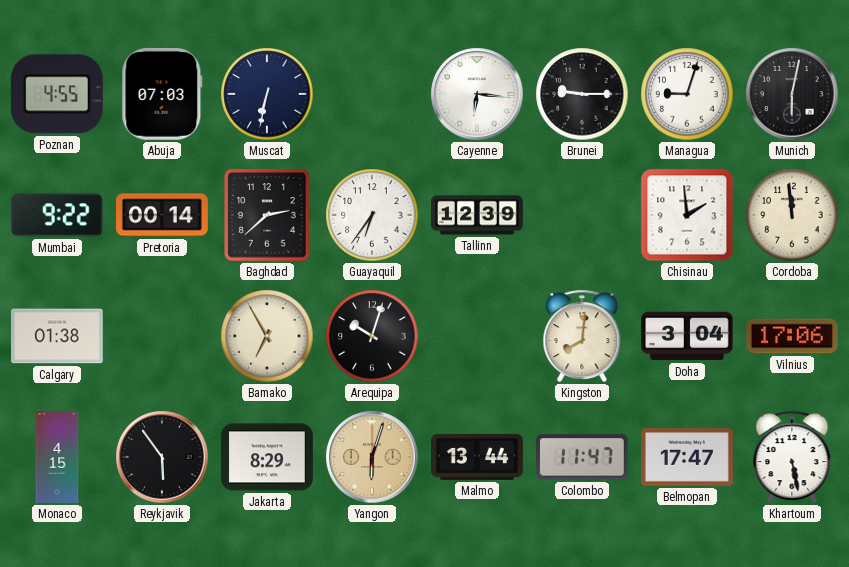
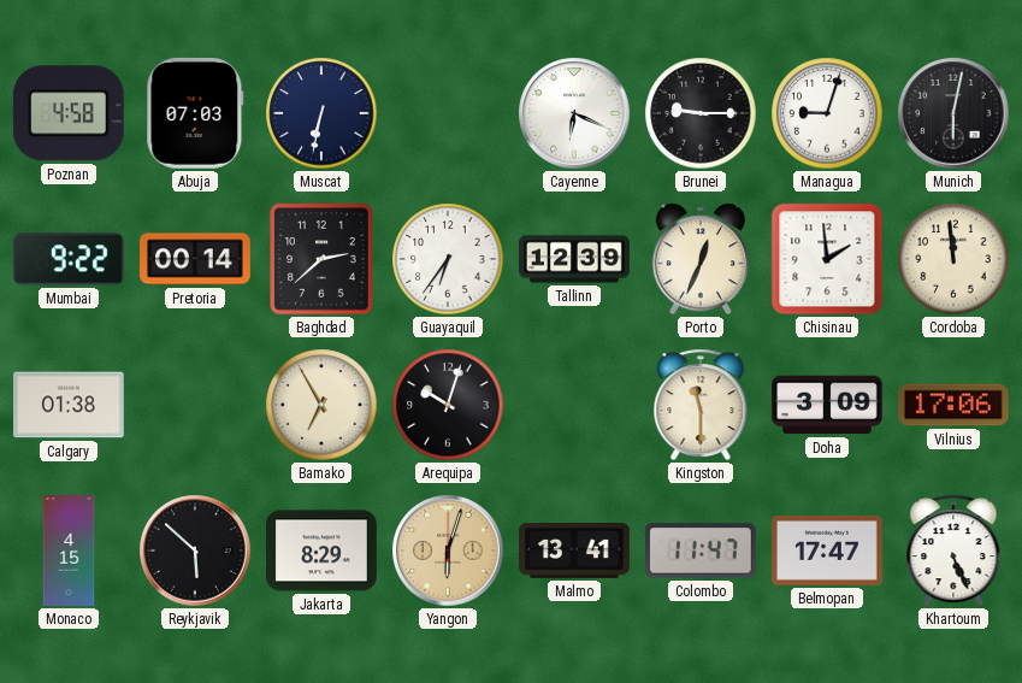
Poznan: 4:55 -> 4:58 (69, 113)
Cayenne: 6:16 -> 6:19 (574, 113)
Porto: none -> 12:34 (701, 259)
Kingston: 8:01 -> 11:30 (701, 405)
Doha: 3:04 -> 3:09 (828, 405)
Reykjavik: 5:54 -> 5:52 (195, 550)
Malmo: 13:44 -> 13:41 (575, 550)
Khartoum: 5:28 -> 5:26 (953, 550)
